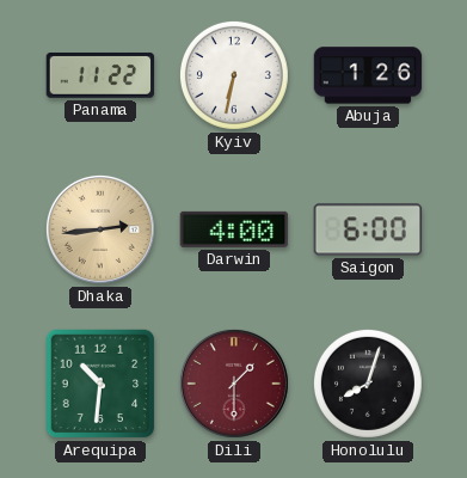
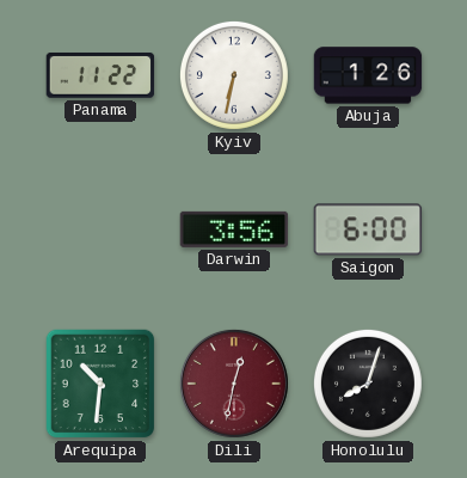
Dhaka: 2:44 -> none (100, 229)
Darwin: 4:00 -> 3:56 (234, 229)
Dili: 1:30 -> 12:32 (234, 384)
